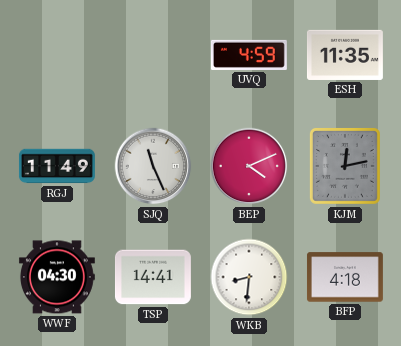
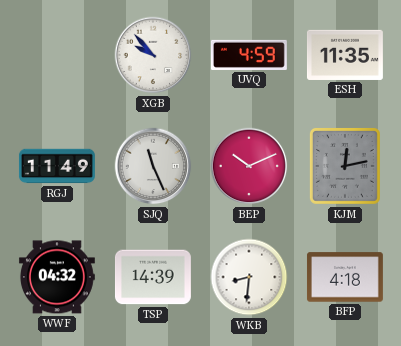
XGB: none -> 9:53 (153, 55)
BEP: 4:11 -> 10:11 (249, 166)
WWF: 04:30 -> 04:32 (57, 277)
TSP: 14:41 -> 14:39 (153, 277)
